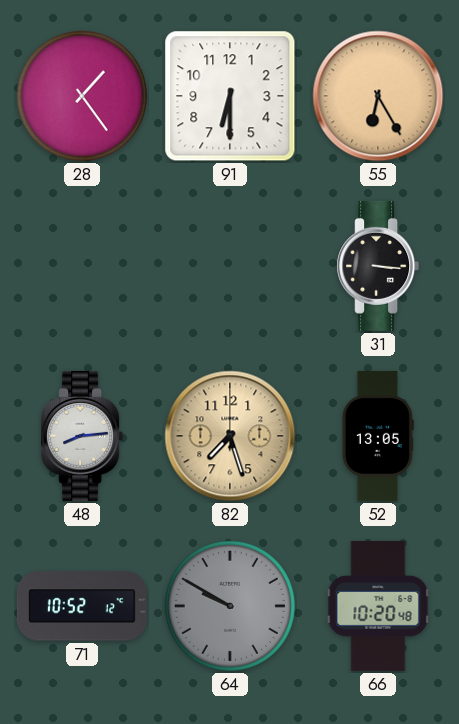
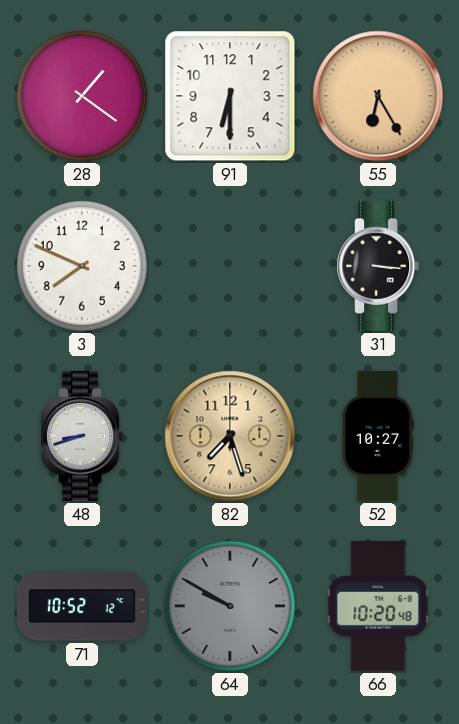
28: 1:24 -> 1:21 (82, 96)
3: none -> 7:49 (82, 266)
48: 8:14 -> 8:42 (82, 436)
52: 13:05 -> 10:27 (378, 436)
